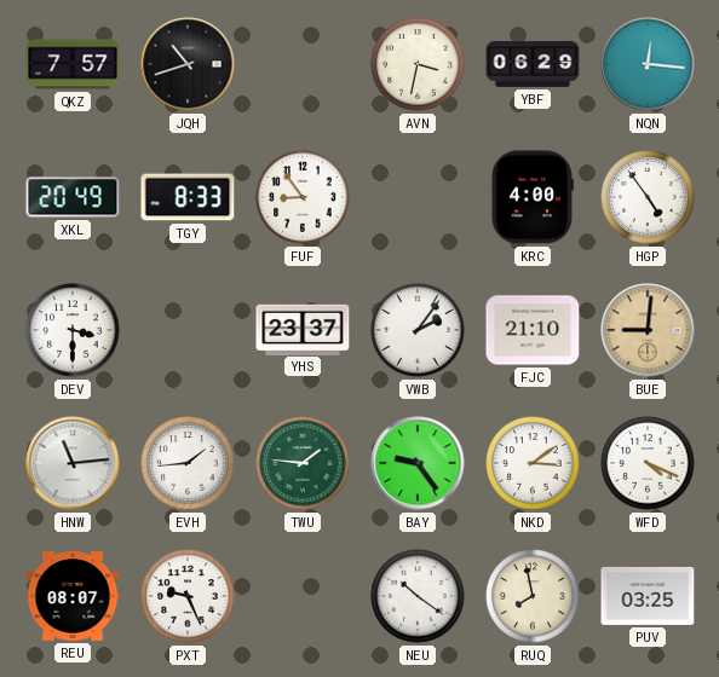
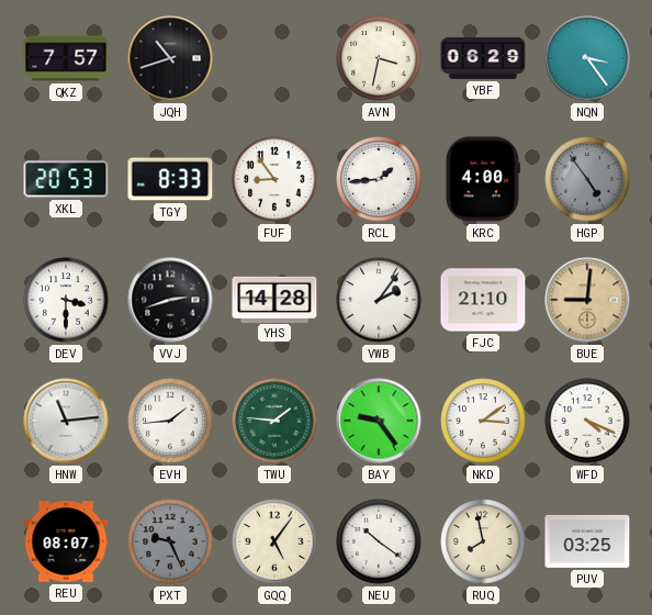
NQN: 12:16 -> 3:24 (587, 58)
XKL: 20:49 -> 20:53 (66, 179)
RCL: none -> 1:44 (379, 179)
HGP dial: white -> grey (587, 179)
VVJ: none -> 2:42 (170, 300)
YHS: 23:37 -> 14:28 (274, 299)
PXT dial: white -> grey (170, 541)
GQQ: none -> 5:06 (274, 541)
